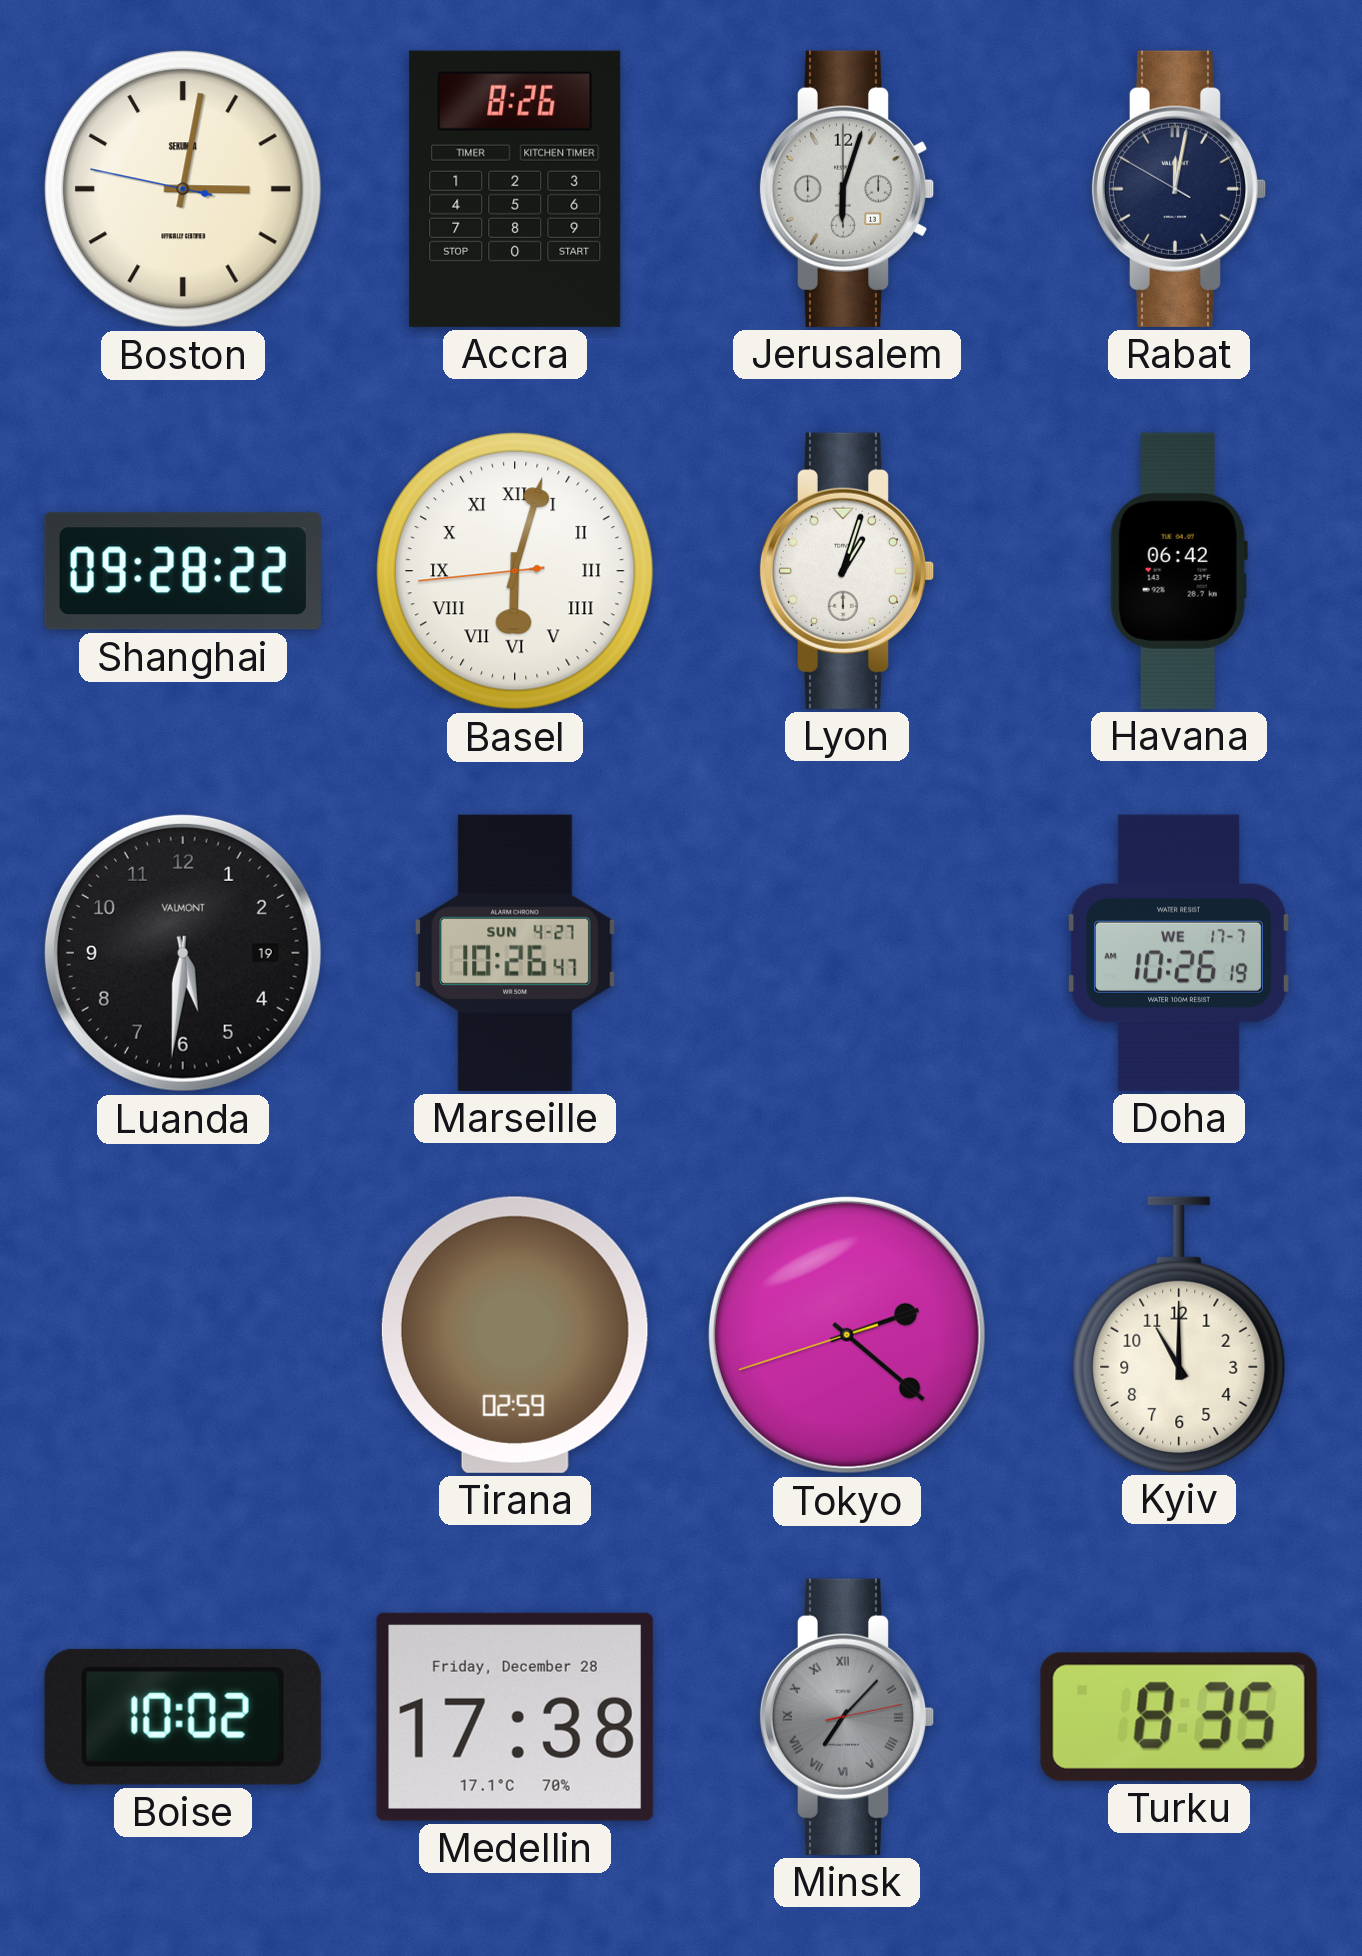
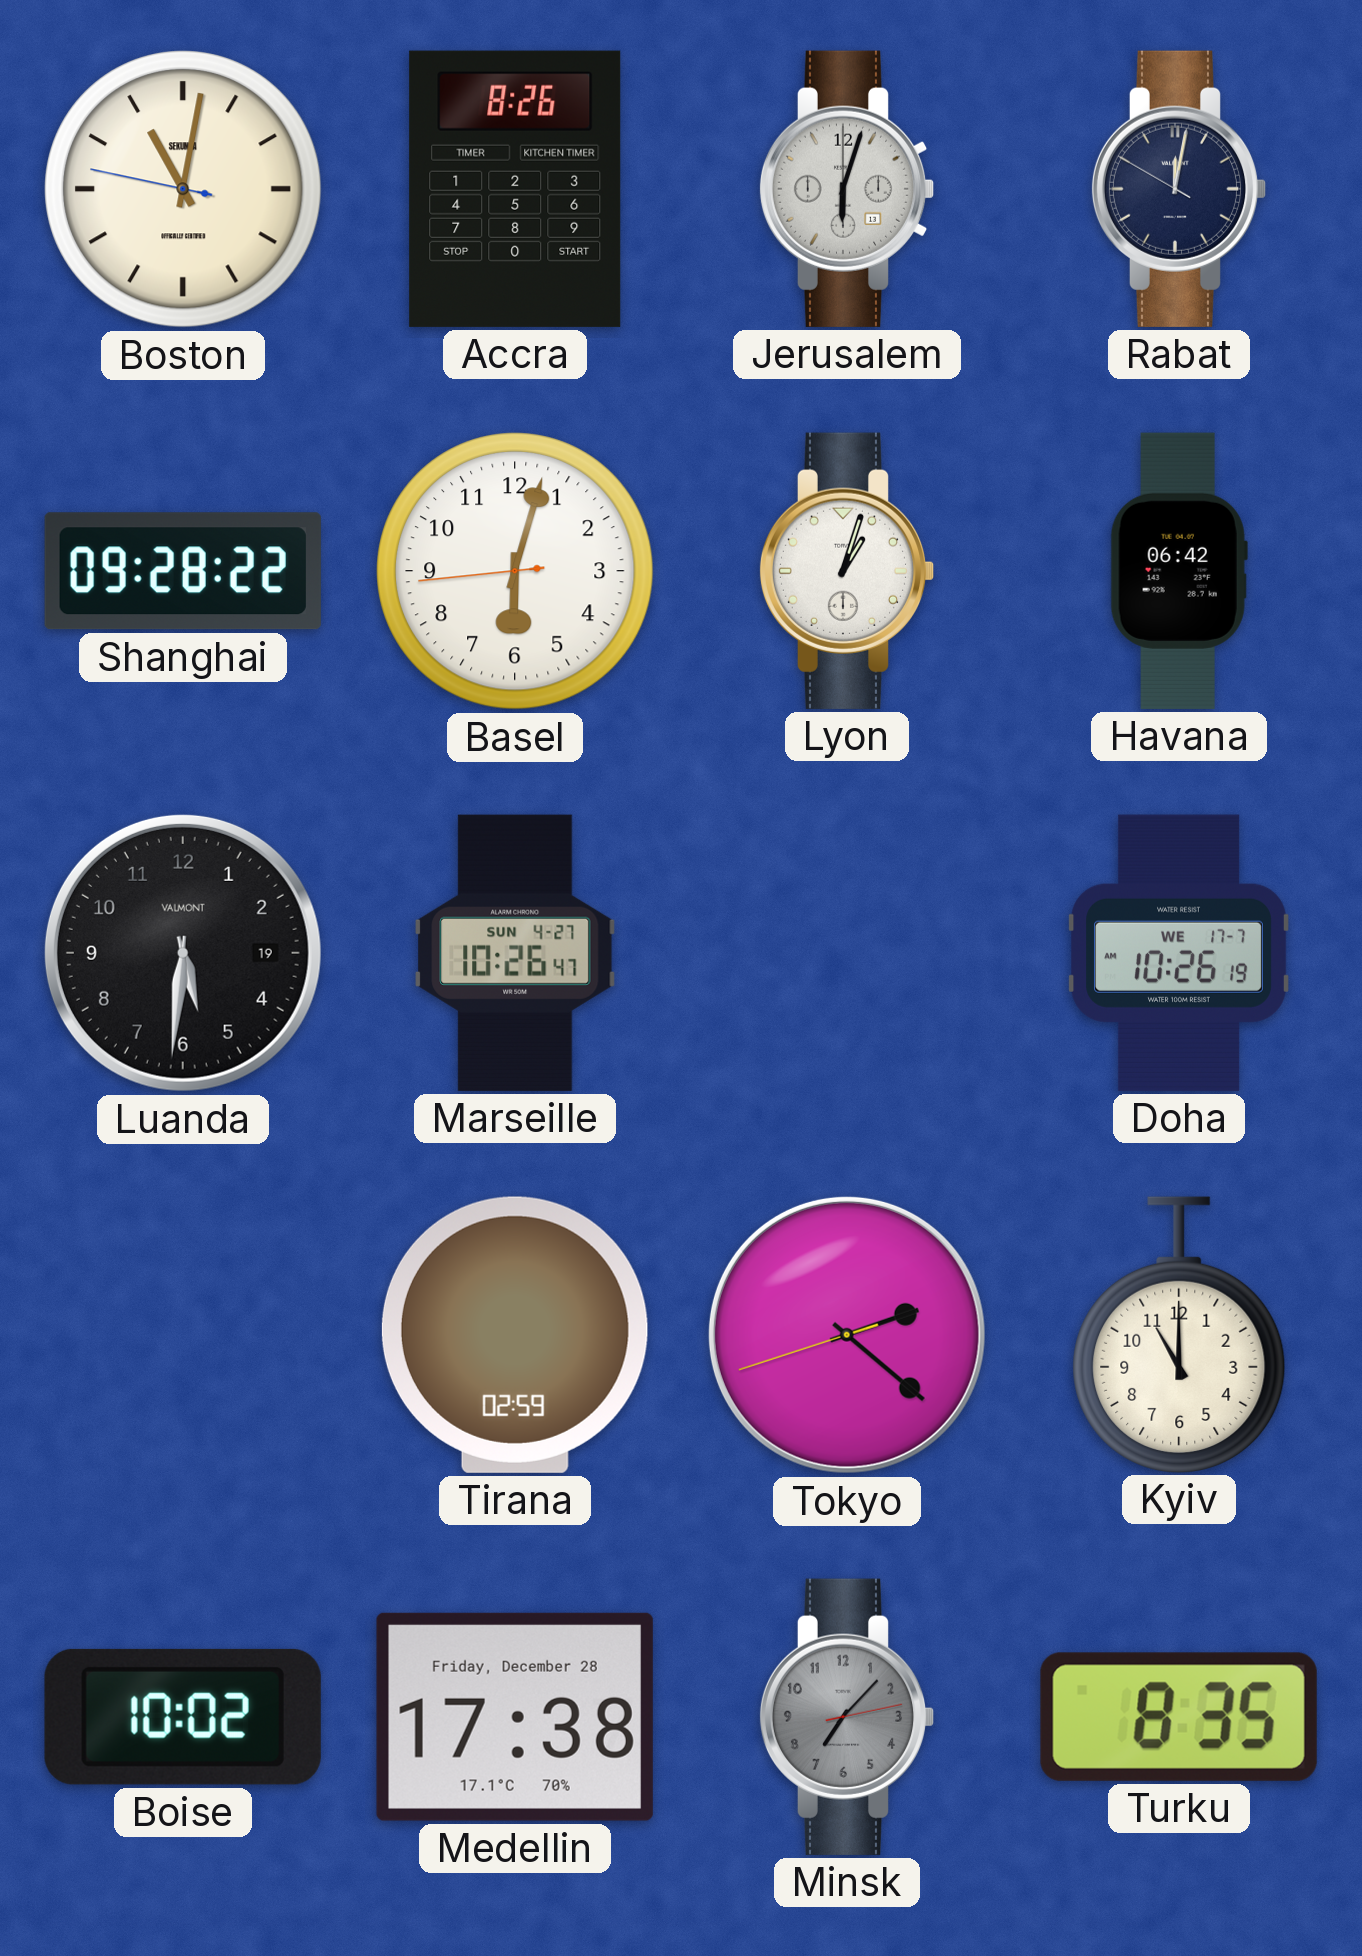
Boston: 3:01 -> 11:01 (184, 190)
Basel numerals: Roman -> Arabic (516, 572)
Minsk numerals: Roman -> Arabic (847, 1717)
